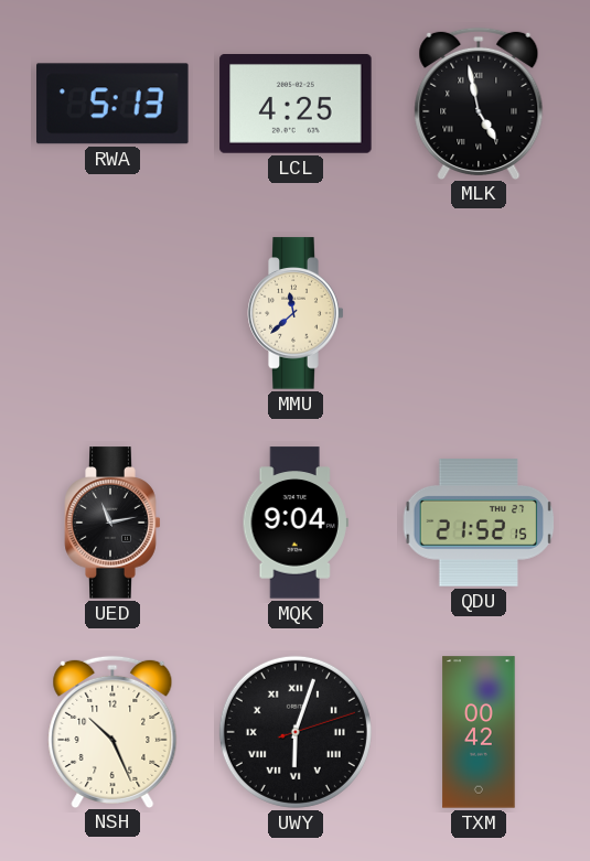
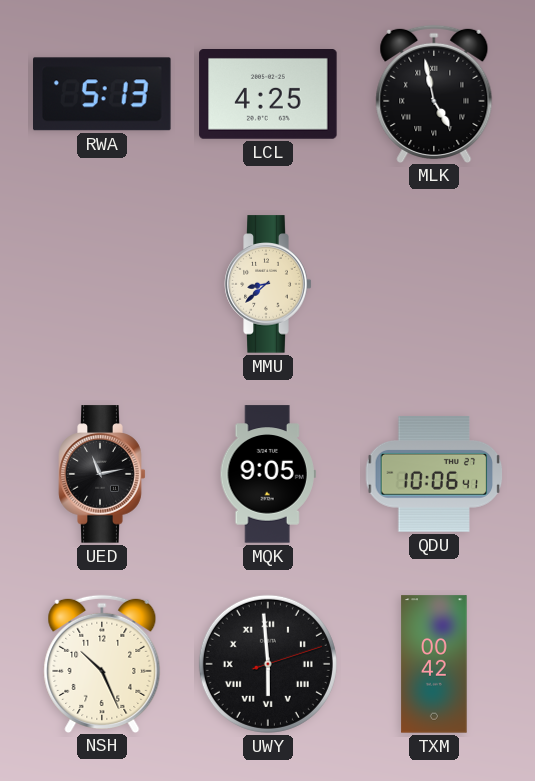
MMU: 11:38 -> 8:38 (268, 284)
MQK: 9:04 -> 9:05 (268, 474)
QDU: 21:52 -> 10:06 (434, 474)
UWY: 6:03 -> 5:59 (268, 664)
